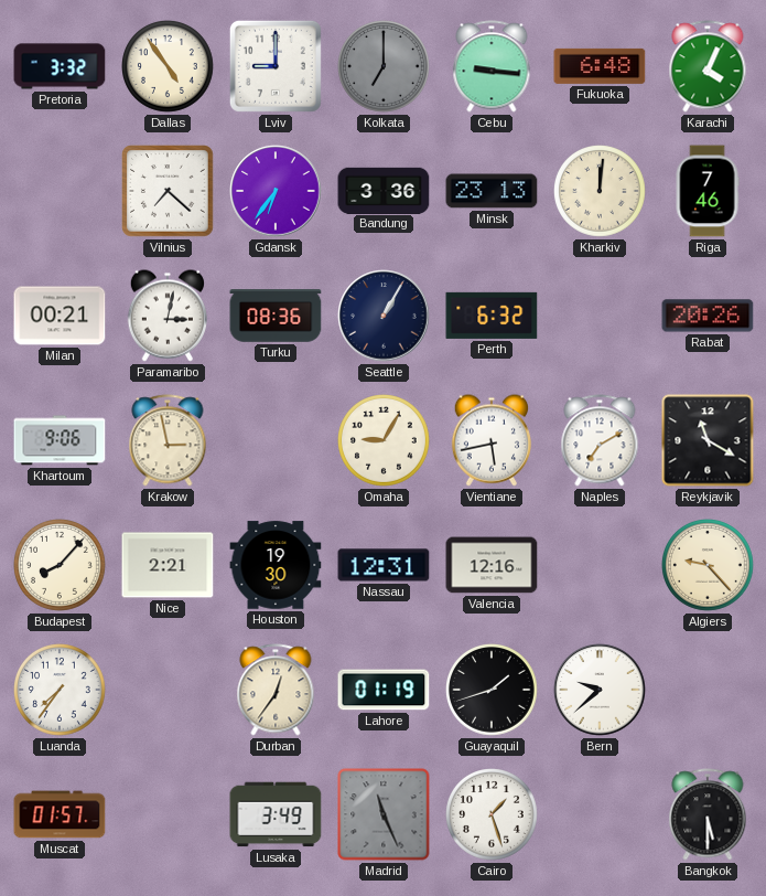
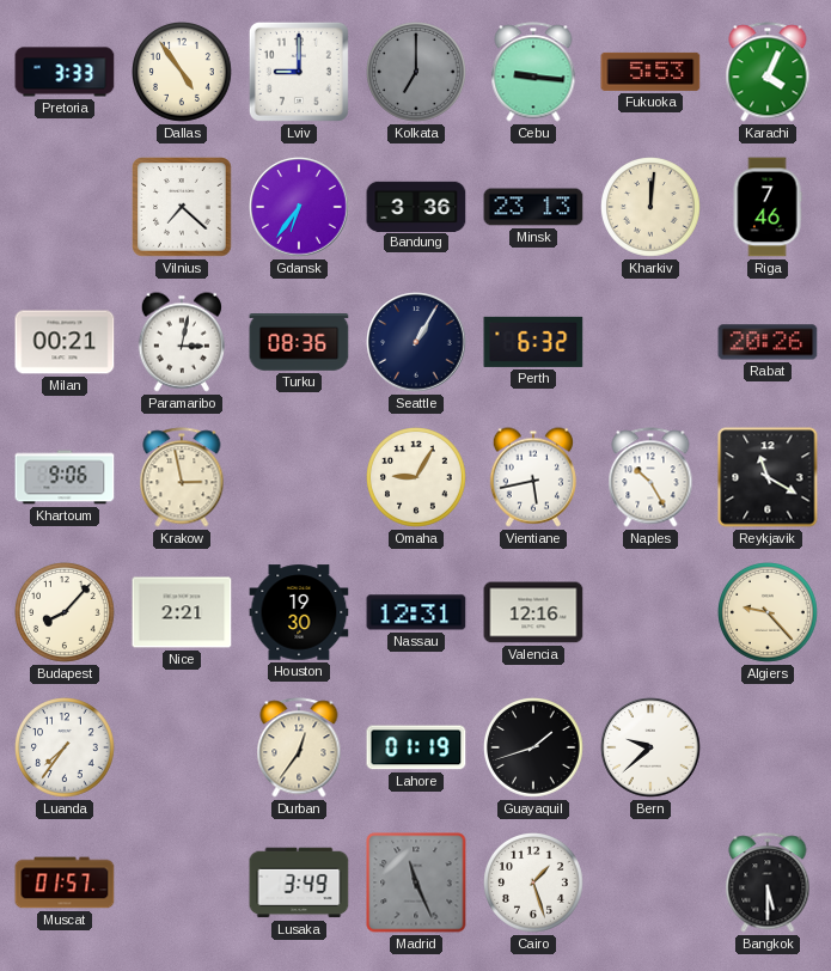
Pretoria: 3:32 -> 3:33 (65, 72)
Fukuoka: 6:48 -> 5:53 (650, 72)
Naples: 7:10 -> 10:25 (650, 477)
